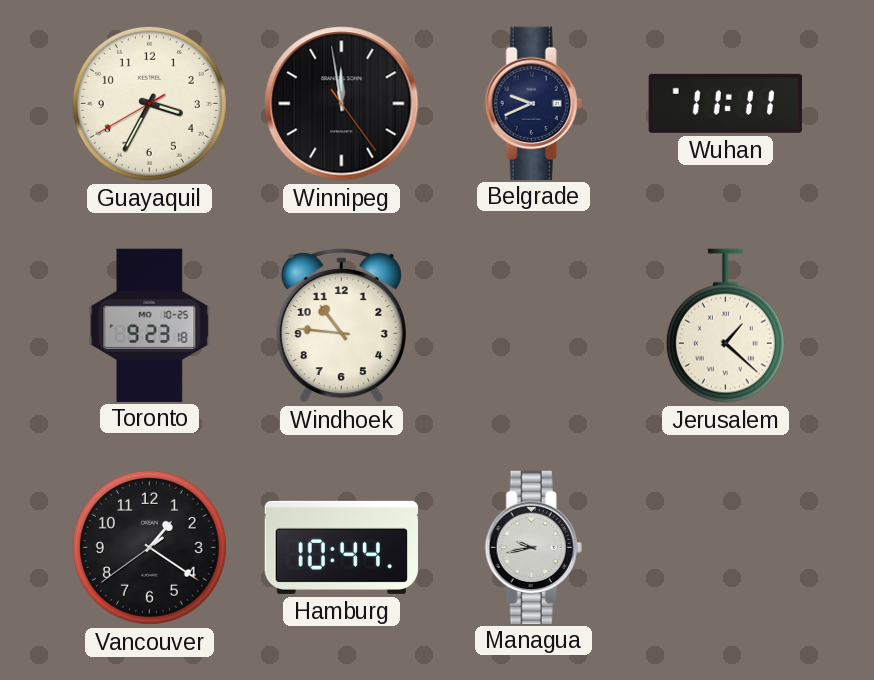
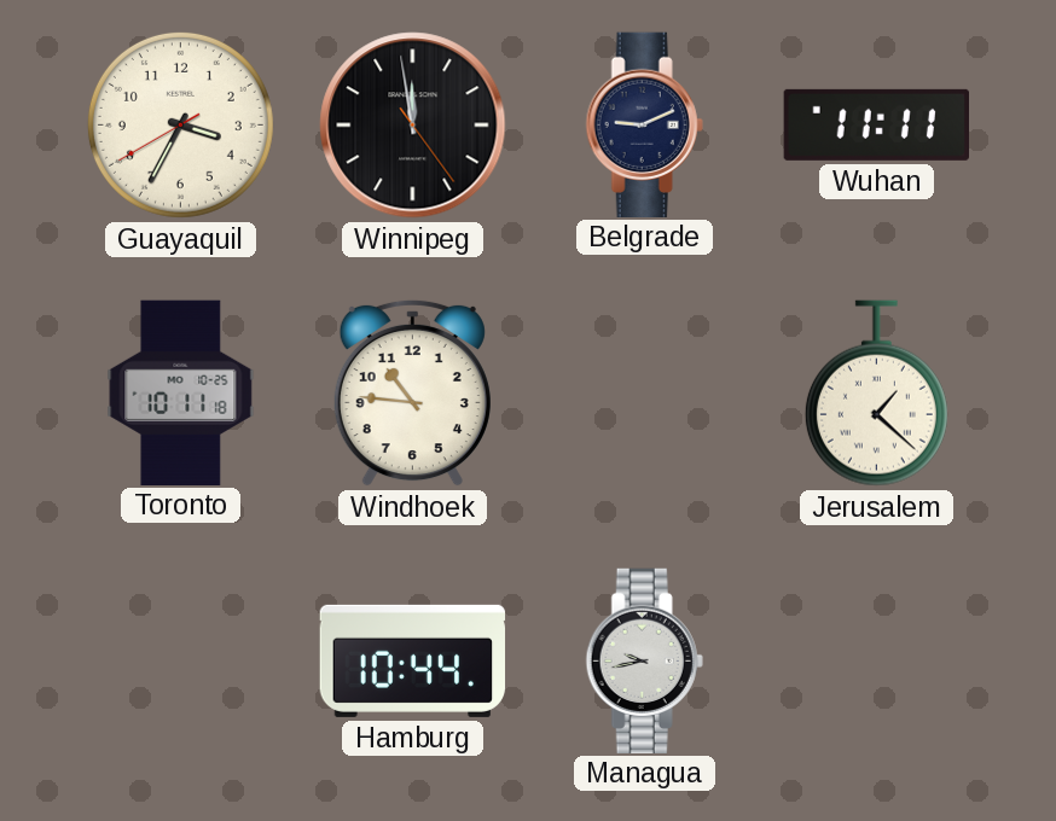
Belgrade: 9:41 -> 9:11 (644, 124)
Toronto: 9:23 -> 10:11 (181, 392)
Vancouver: 1:20 -> none (149, 547)
